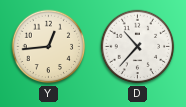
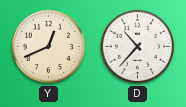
Y: 12:44 -> 12:41 (49, 47)
